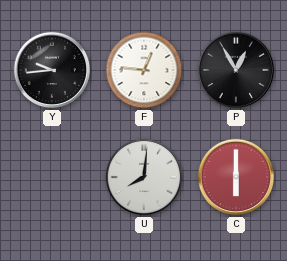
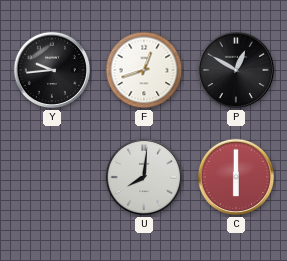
F: 12:46 -> 12:42 (144, 70)
P: 12:55 -> 12:50 (236, 70)
